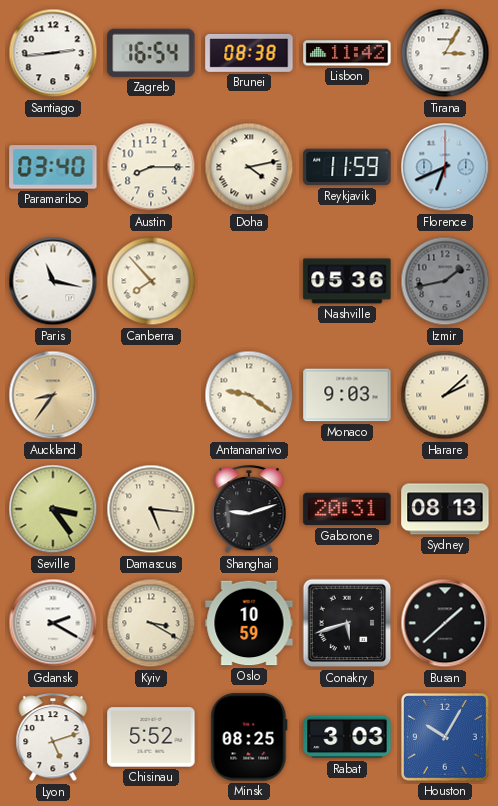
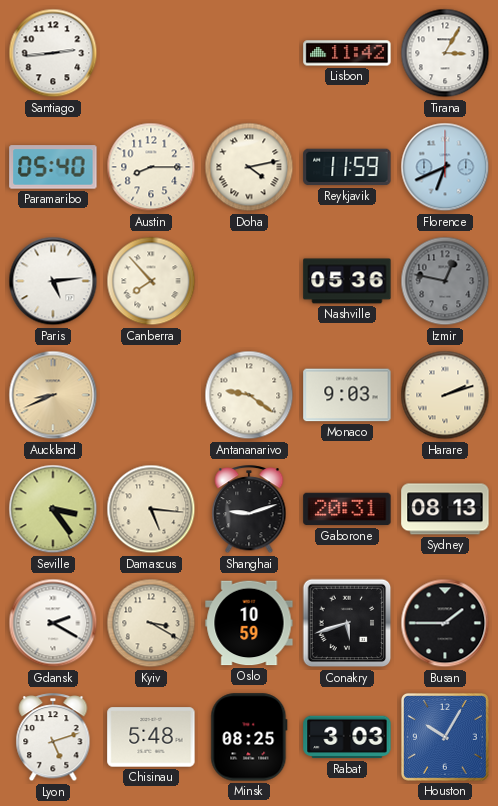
Zagreb: 16:54 -> none (151, 53)
Brunei: 08:38 -> none (249, 53)
Paramaribo: 03:40 -> 05:40 (53, 167)
Paris: 11:17 -> 5:14 (53, 281)
Izmir: 1:43 -> 12:47 (445, 281)
Auckland: 8:36 -> 8:41 (53, 395)
Harare: 2:08 -> 2:12 (445, 395)
Busan: 1:38 -> 1:45 (445, 623)
Chisinau: 5:52 -> 5:48 (151, 737)
